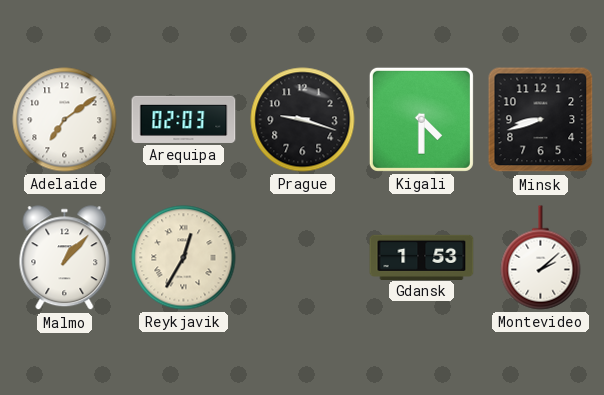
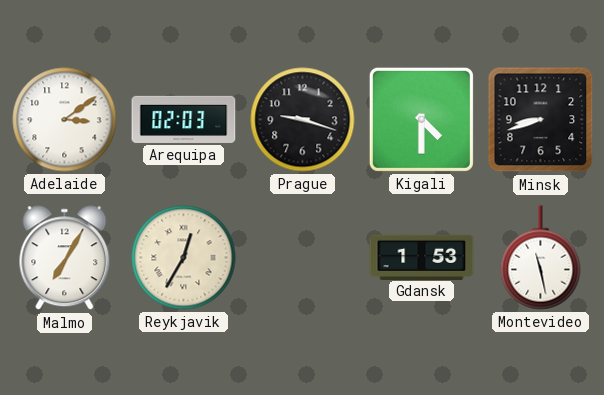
Adelaide: 7:09 -> 3:09 (65, 120)
Malmo: 1:07 -> 7:05 (65, 258)
Montevideo: 2:08 -> 11:28 (541, 258)
